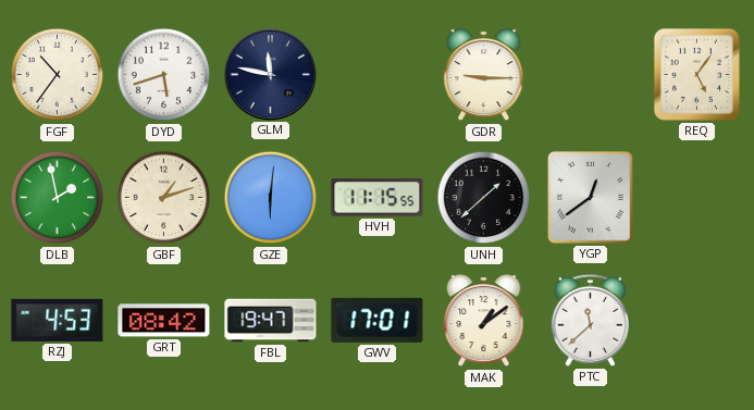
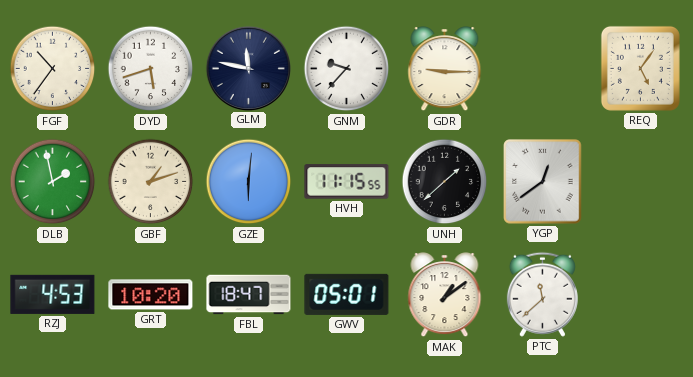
GNM: none -> 9:37 (347, 69)
GRT: 08:42 -> 10:20 (151, 295)
FBL: 19:47 -> 18:47 (249, 295)
GWV: 17:01 -> 05:01 (347, 294)
